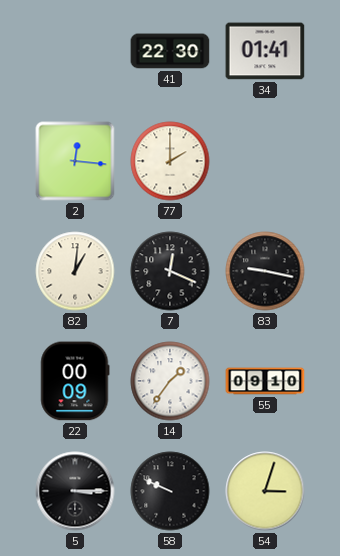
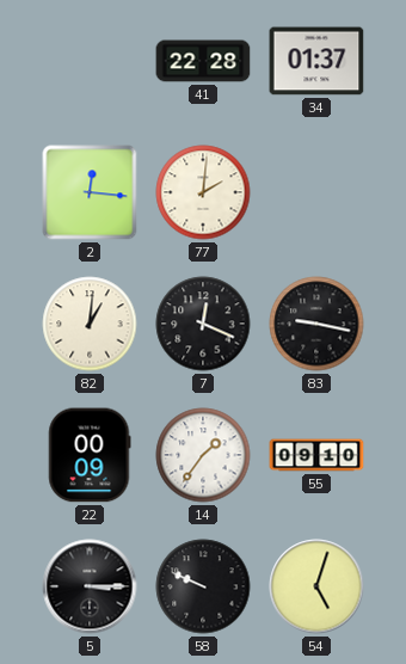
41: 22:30 -> 22:28 (203, 61)
34: 01:41 -> 01:37 (316, 61)
77: 2:00 -> 2:01 (203, 192)
54: 3:03 -> 5:03 (316, 586)
